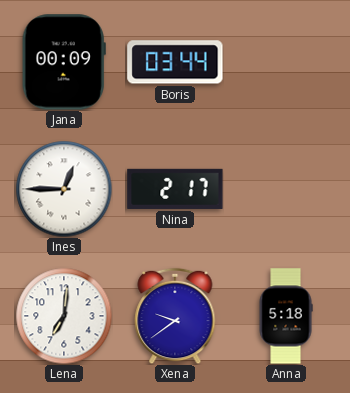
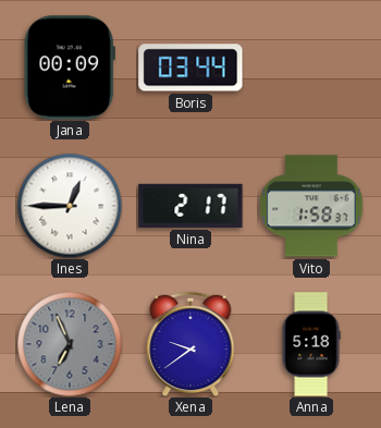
Vito: none -> 1:58 (311, 206)
Lena: 7:01 -> 6:56 (70, 344)
Lena dial: white -> grey (70, 344)
